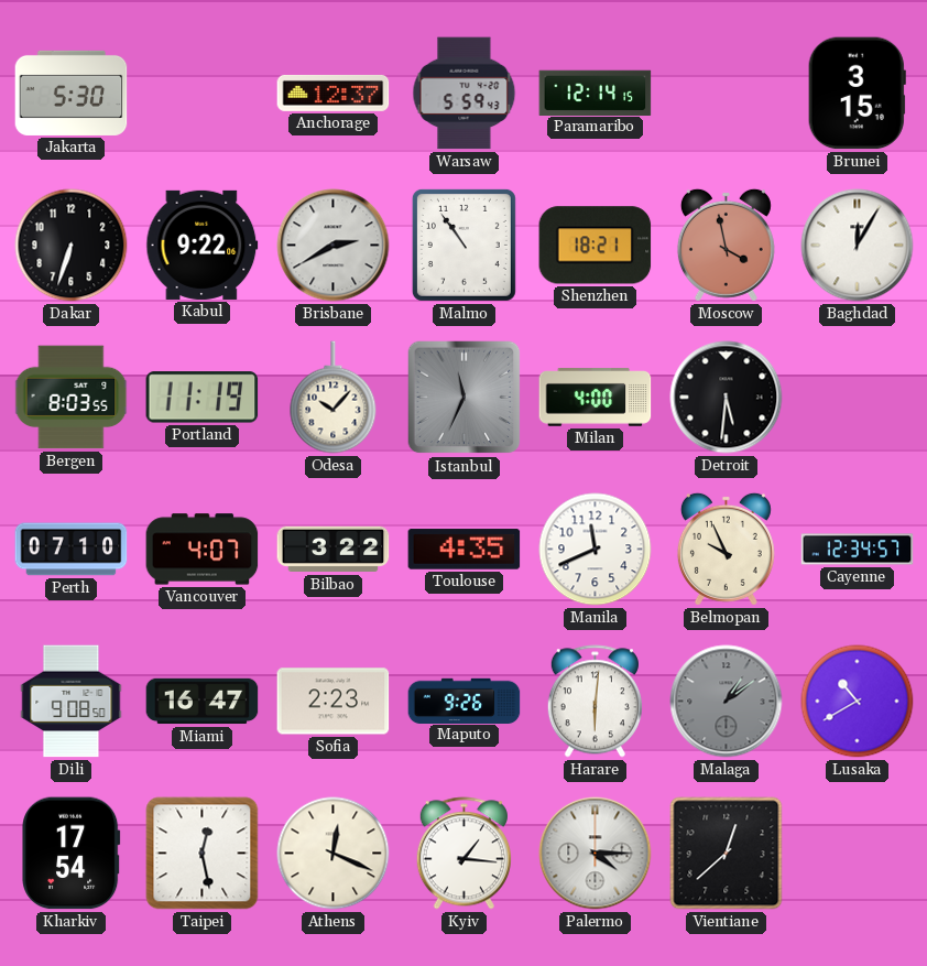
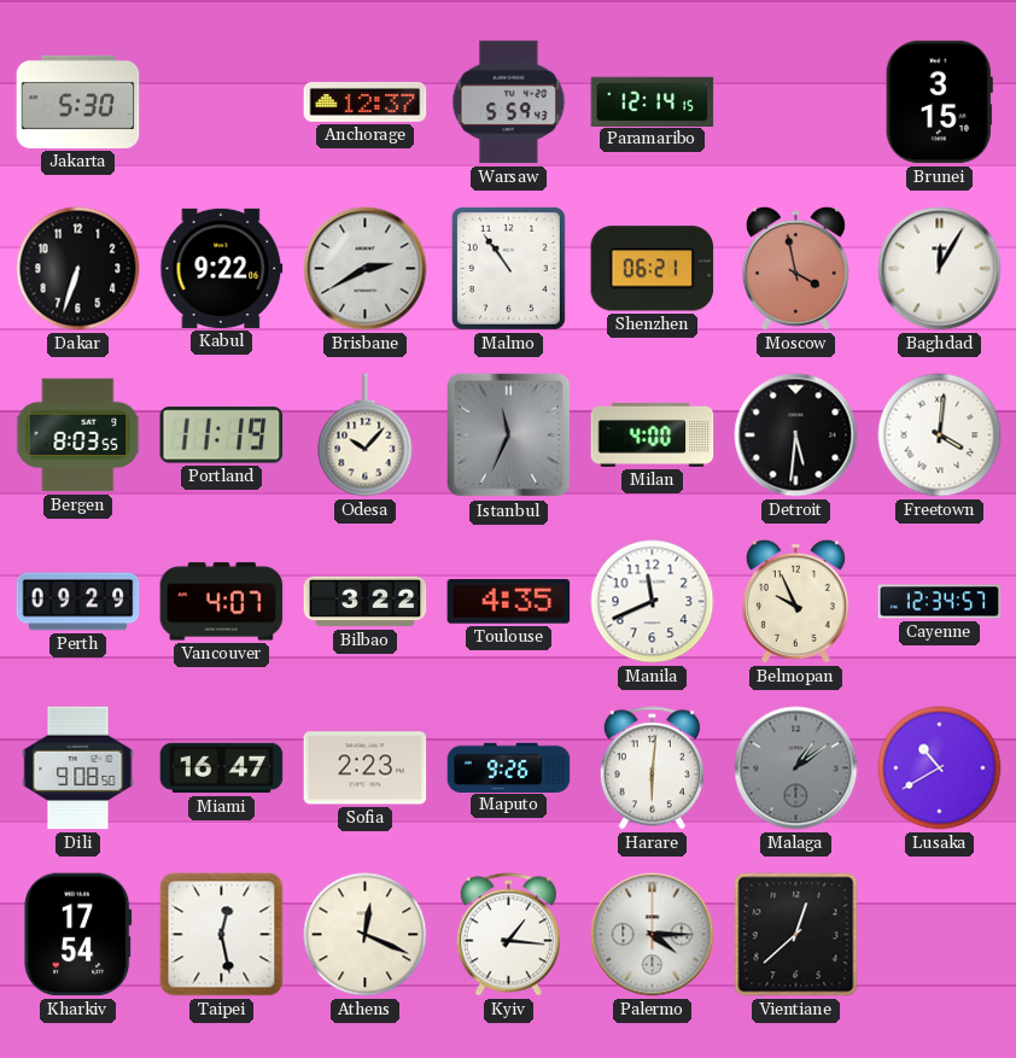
Shenzhen: 18:21 -> 06:21 (653, 269)
Freetown: none -> 4:01 (940, 436)
Perth: 07:10 -> 09:29 (78, 602)
